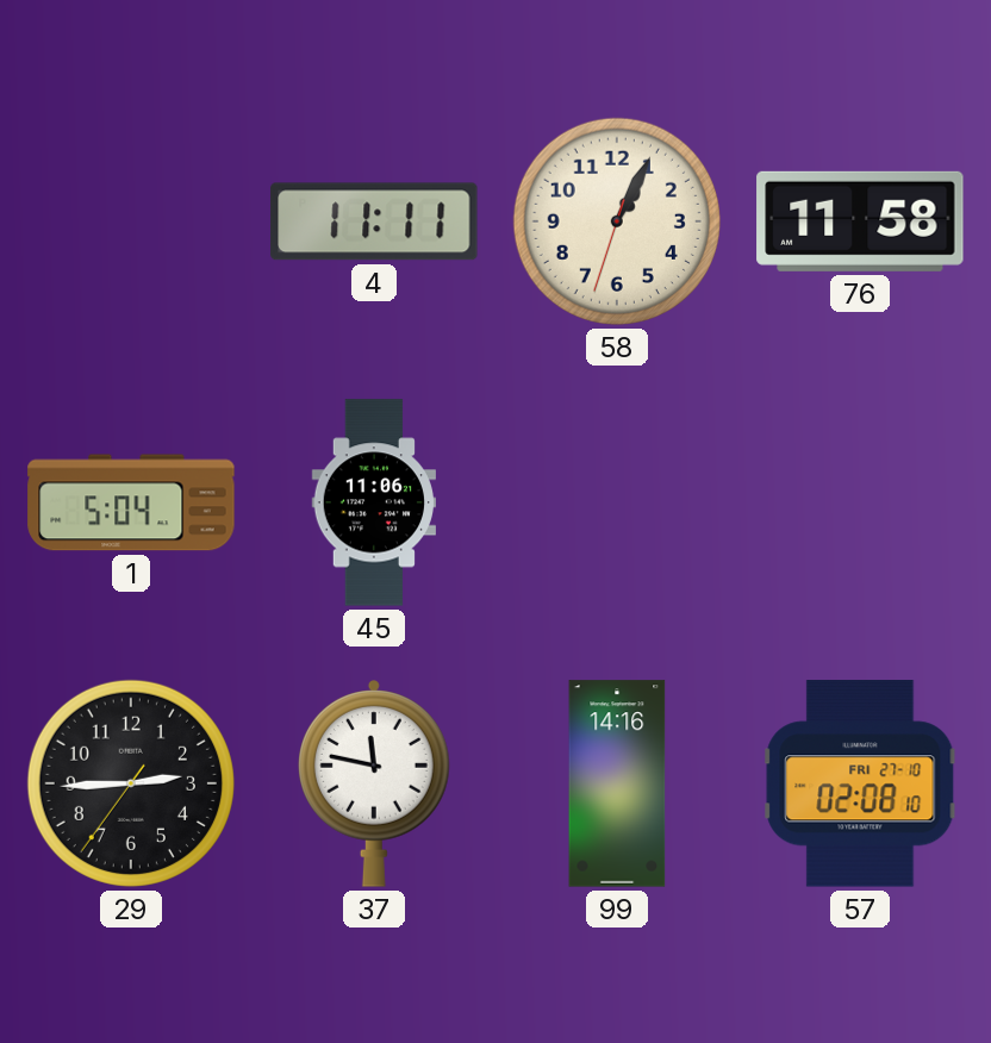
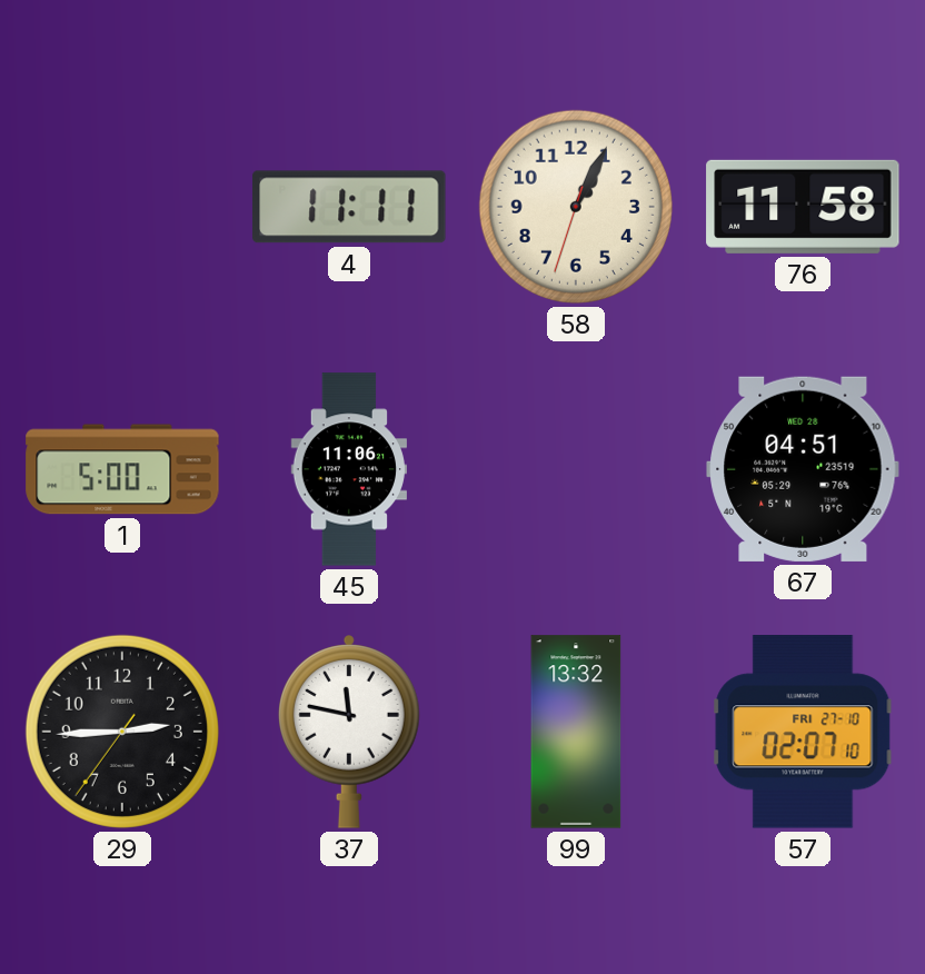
1: 5:04 -> 5:00 (122, 469)
67: none -> 04:51 (803, 469)
99: 14:16 -> 13:32 (576, 732)
57: 02:08 -> 02:07 (803, 732)
